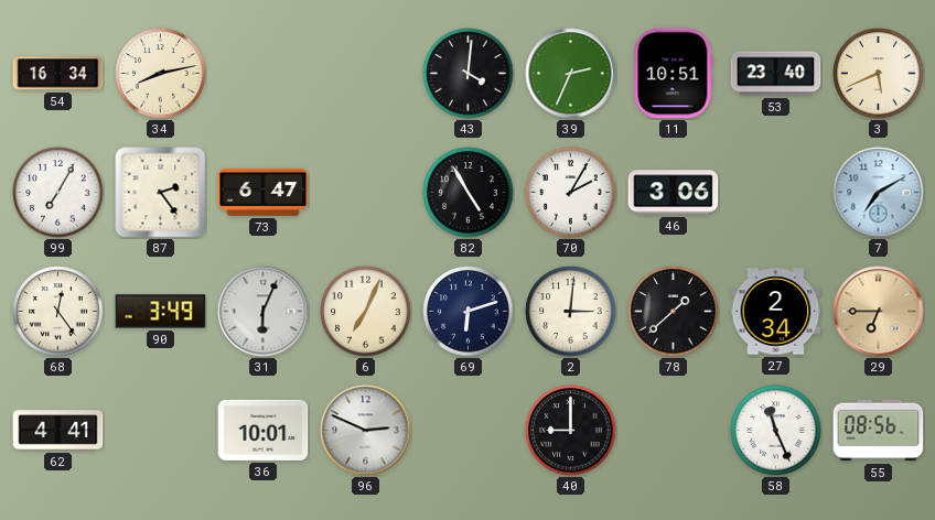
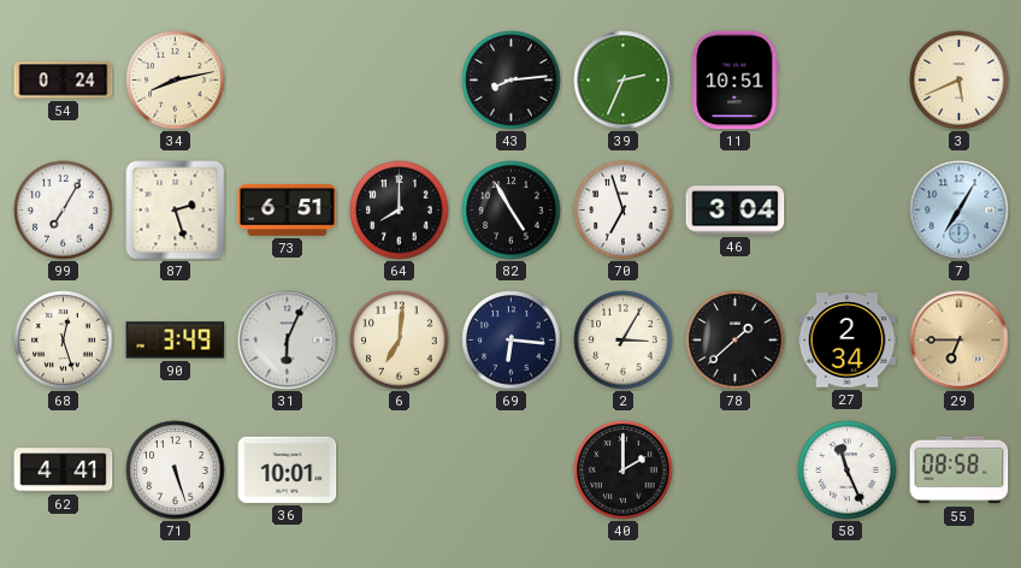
54: 16:34 -> 0:24 (64, 81)
43: 4:01 -> 8:14 (512, 81)
53: 23:40 -> none (776, 74)
87: 2:24 -> 2:27 (176, 211)
73: 6:47 -> 6:51 (288, 209)
64: none -> 8:00 (400, 211)
70: 2:05 -> 6:57 (624, 211)
46: 3:06 -> 3:04 (736, 211)
7: 7:10 -> 7:05 (960, 211)
68: 12:24 -> 12:27 (64, 341)
6: 7:04 -> 7:01 (400, 341)
69: 6:12 -> 6:16 (512, 341)
2: 3:01 -> 3:05 (624, 341)
71: none -> 5:27 (176, 471)
96: 2:49 -> none (366, 431)
40: 9:00 -> 2:00 (624, 471)
55: 08:56 -> 08:58 (960, 471)
